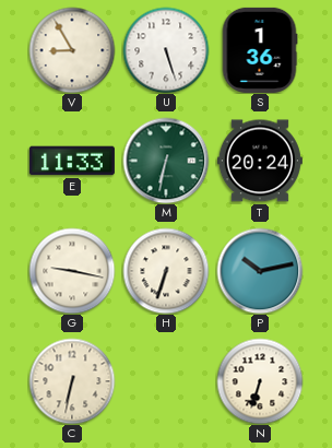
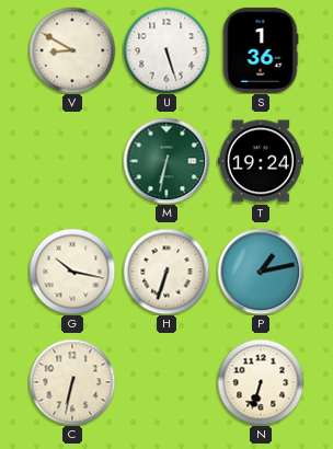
V: 8:55 -> 8:50 (72, 50)
E: 11:33 -> none (72, 161)
T: 20:24 -> 19:24 (261, 161)
G: 9:17 -> 10:17 (72, 272)
P: 10:13 -> 1:13 (261, 272)
